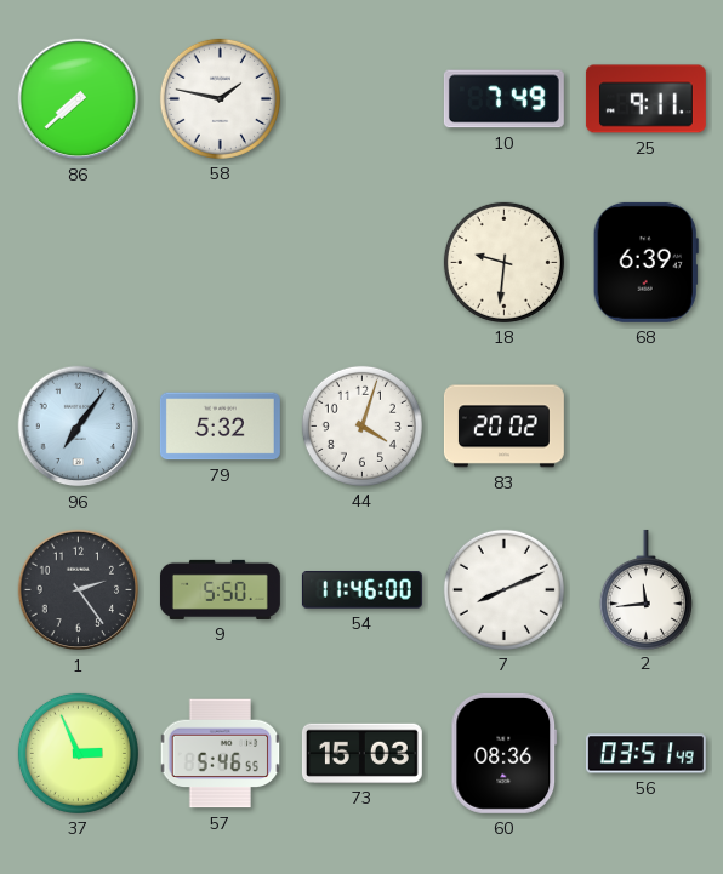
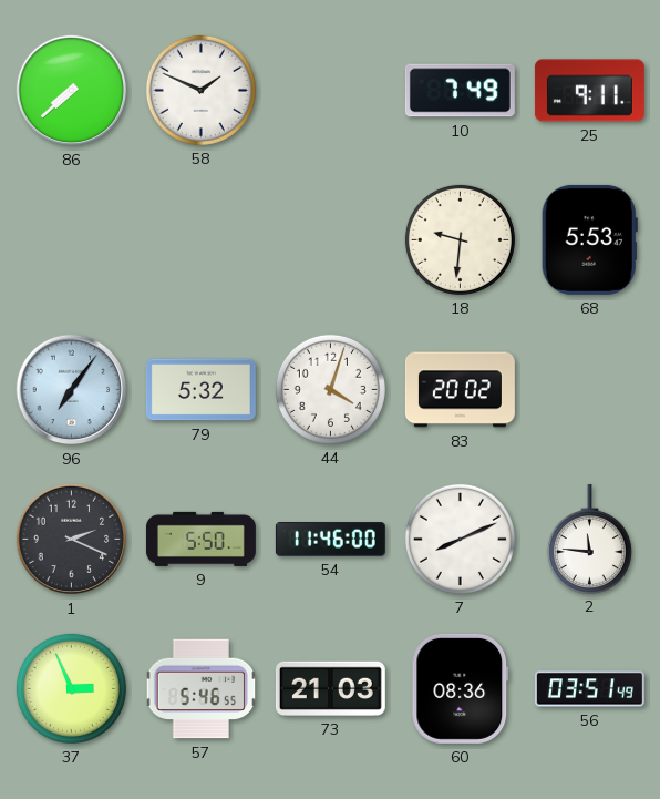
58: 1:47 -> 1:49 (200, 90)
68: 6:39 -> 5:53 (589, 239)
1: 2:24 -> 2:19 (72, 540)
2: 11:44 -> 11:46 (589, 539)
73: 15:03 -> 21:03 (330, 688)
